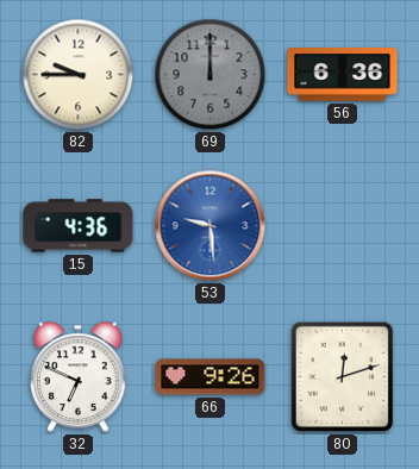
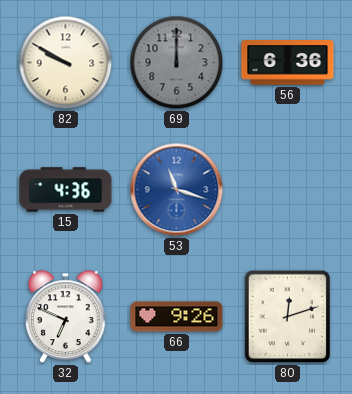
82: 9:45 -> 9:50 (66, 63)
53: 9:29 -> 11:18 (177, 190)
